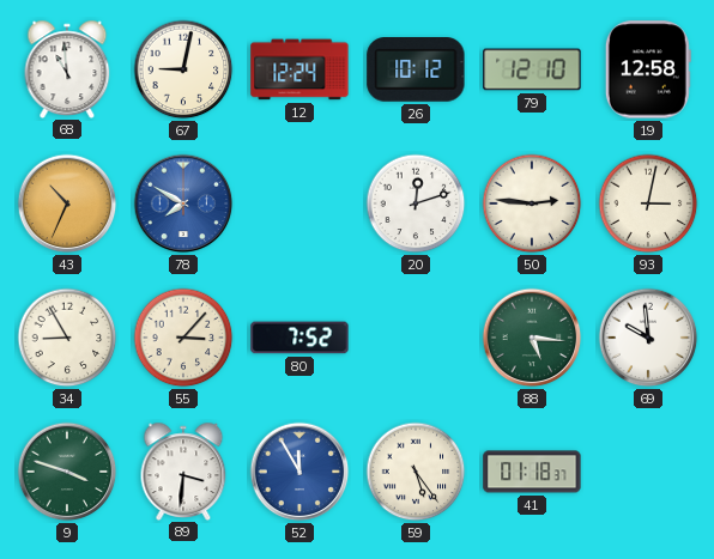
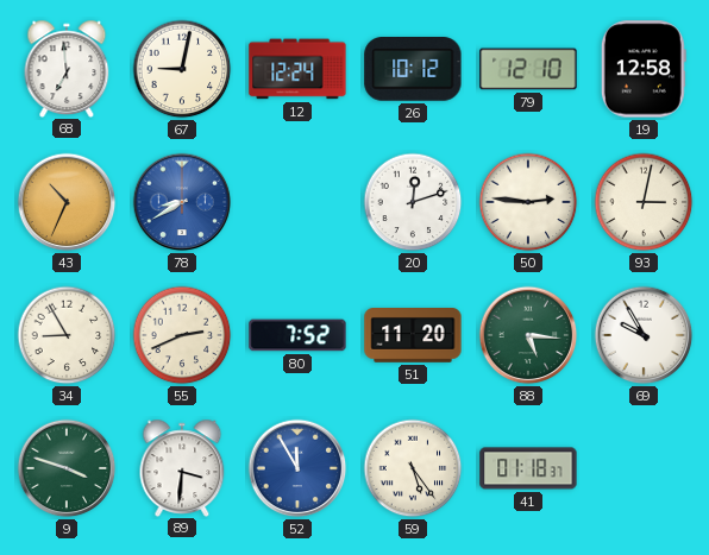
68: 10:59 -> 6:59 (67, 68)
78: 7:50 -> 8:40 (182, 202)
55: 3:07 -> 2:41 (182, 335)
51: none -> 11:20 (413, 335)
69: 9:59 -> 9:55 (644, 335)
